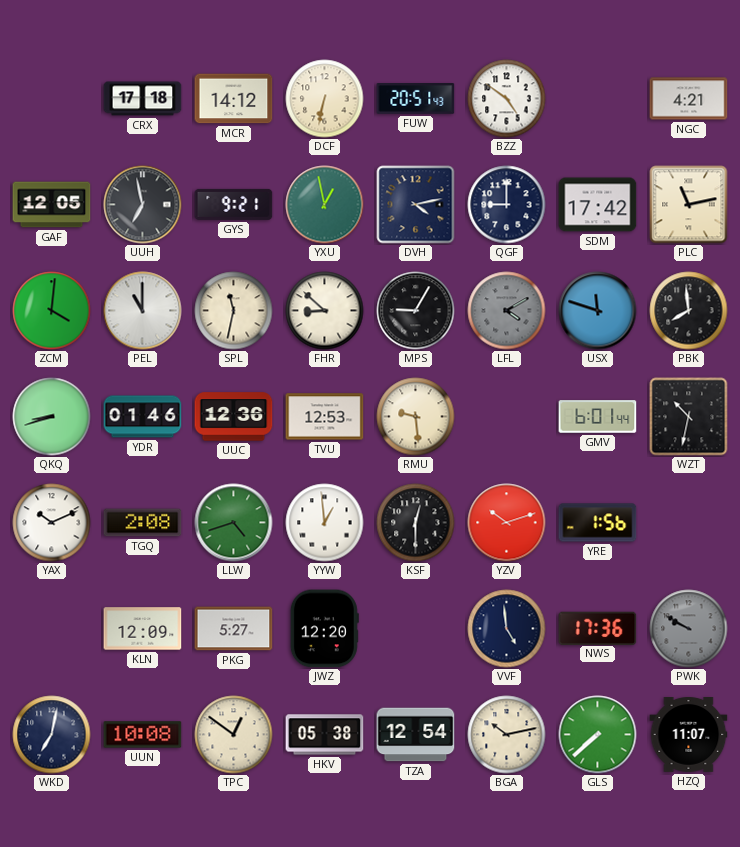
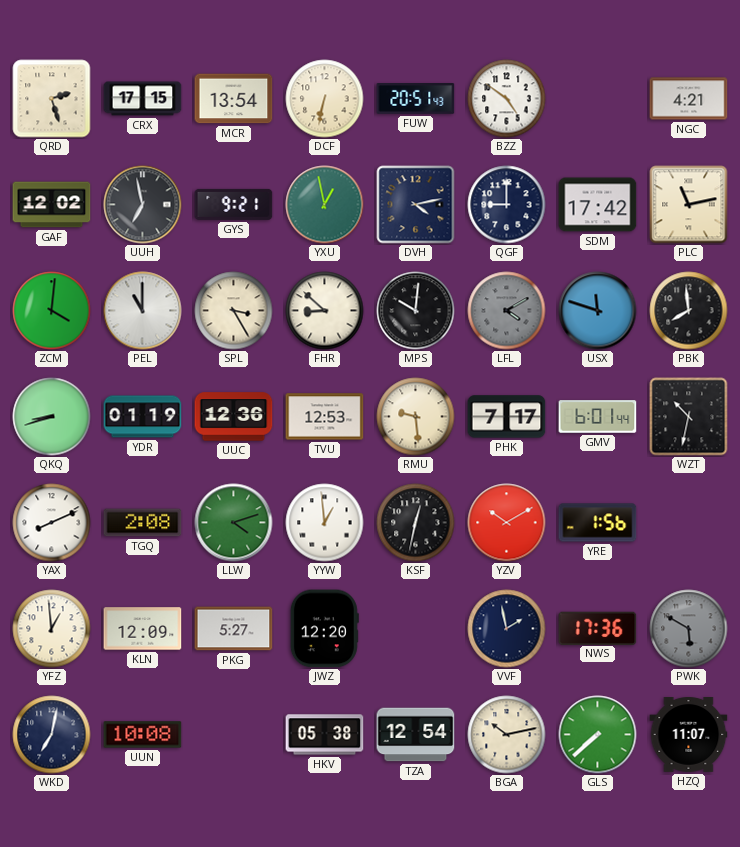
QRD: none -> 2:27 (52, 99)
CRX: 17:18 -> 17:15 (143, 99)
MCR: 14:12 -> 13:54 (234, 99)
GAF: 12:05 -> 12:02 (52, 205)
SPL: 11:32 -> 3:25 (234, 311)
MPS: 9:05 -> 10:01 (416, 311)
YDR: 01:46 -> 01:19 (143, 417)
PHK: none -> 7:17 (507, 417)
YAX: 10:11 -> 8:11 (52, 523)
LLW: 4:42 -> 4:12 (234, 523)
KSF: 12:30 -> 12:32 (416, 523)
YZV: 10:12 -> 10:10 (507, 523)
YFZ: none -> 12:59 (52, 629)
VVF: 4:59 -> 1:58 (507, 629)
PWK: 9:50 -> 5:50 (689, 629)
TPC: 12:51 -> none (234, 735)
